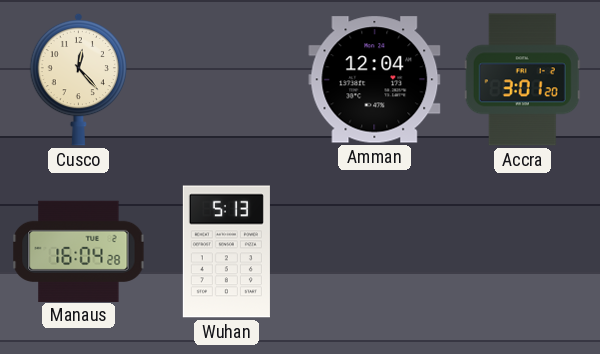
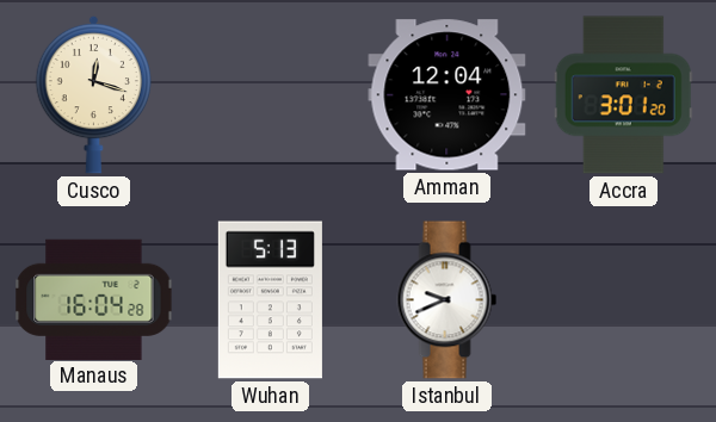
Cusco: 12:23 -> 12:18 (93, 94)
Istanbul: none -> 9:41 (447, 300)
